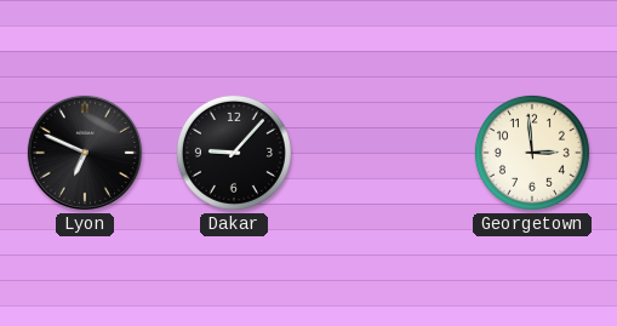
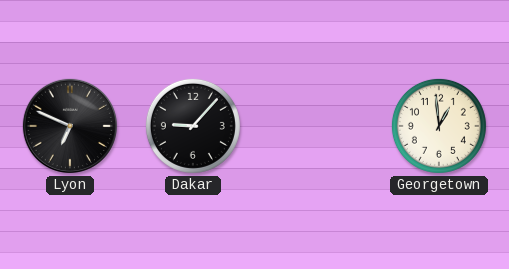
Georgetown: 2:59 -> 12:59 (439, 126)
